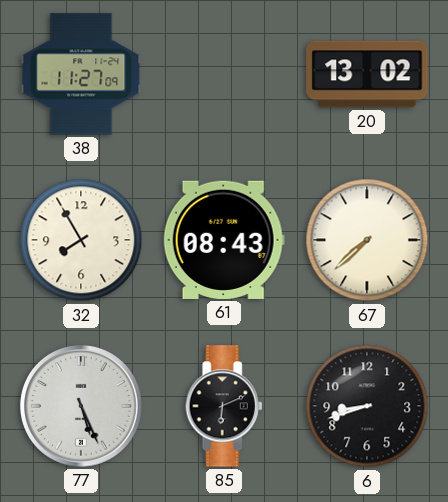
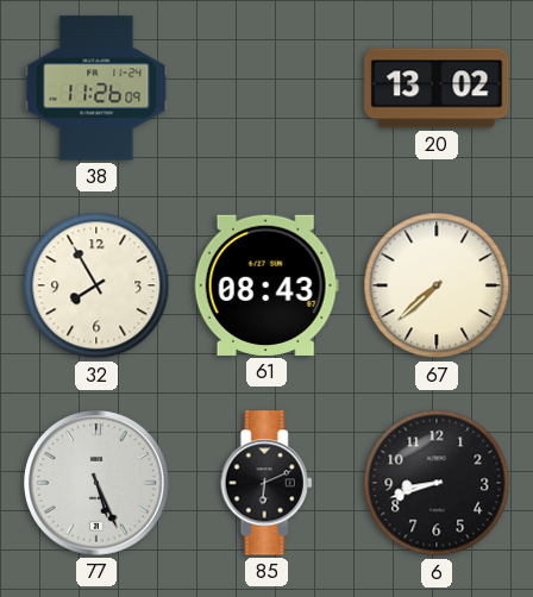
38: 11:27 -> 11:26 (96, 88)
